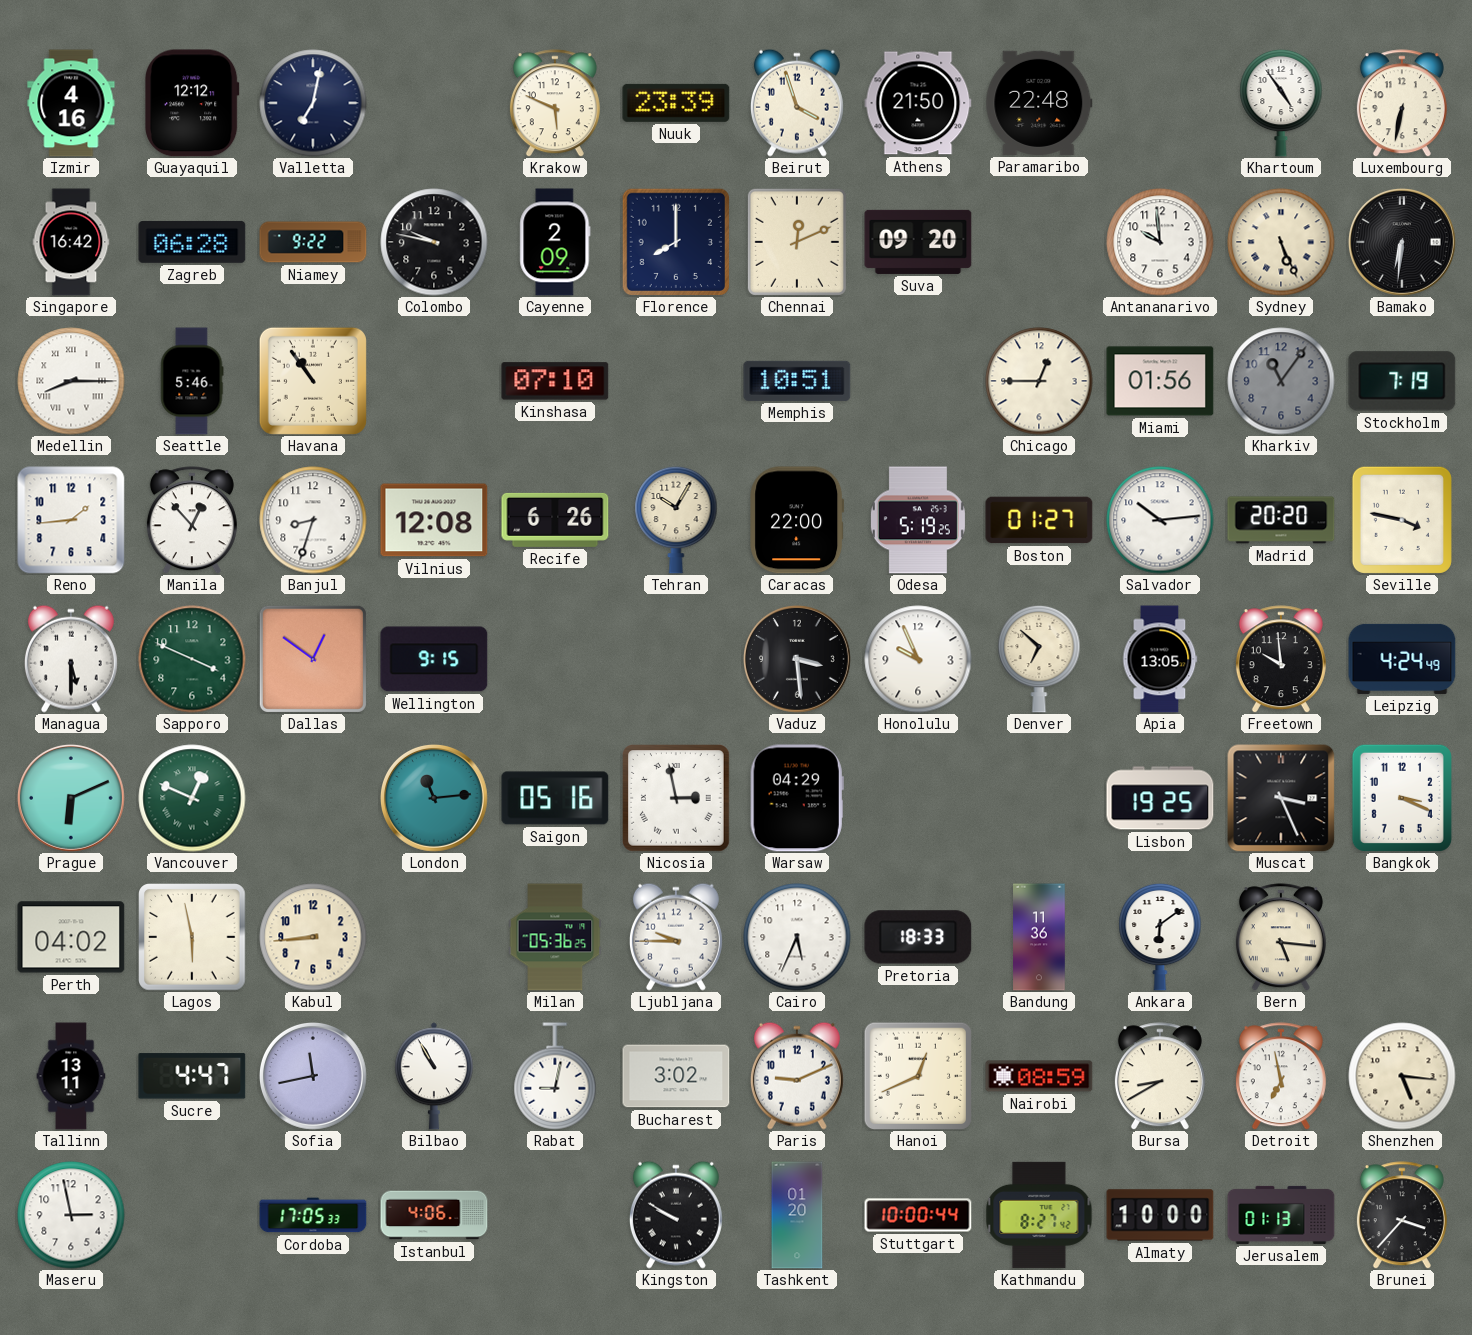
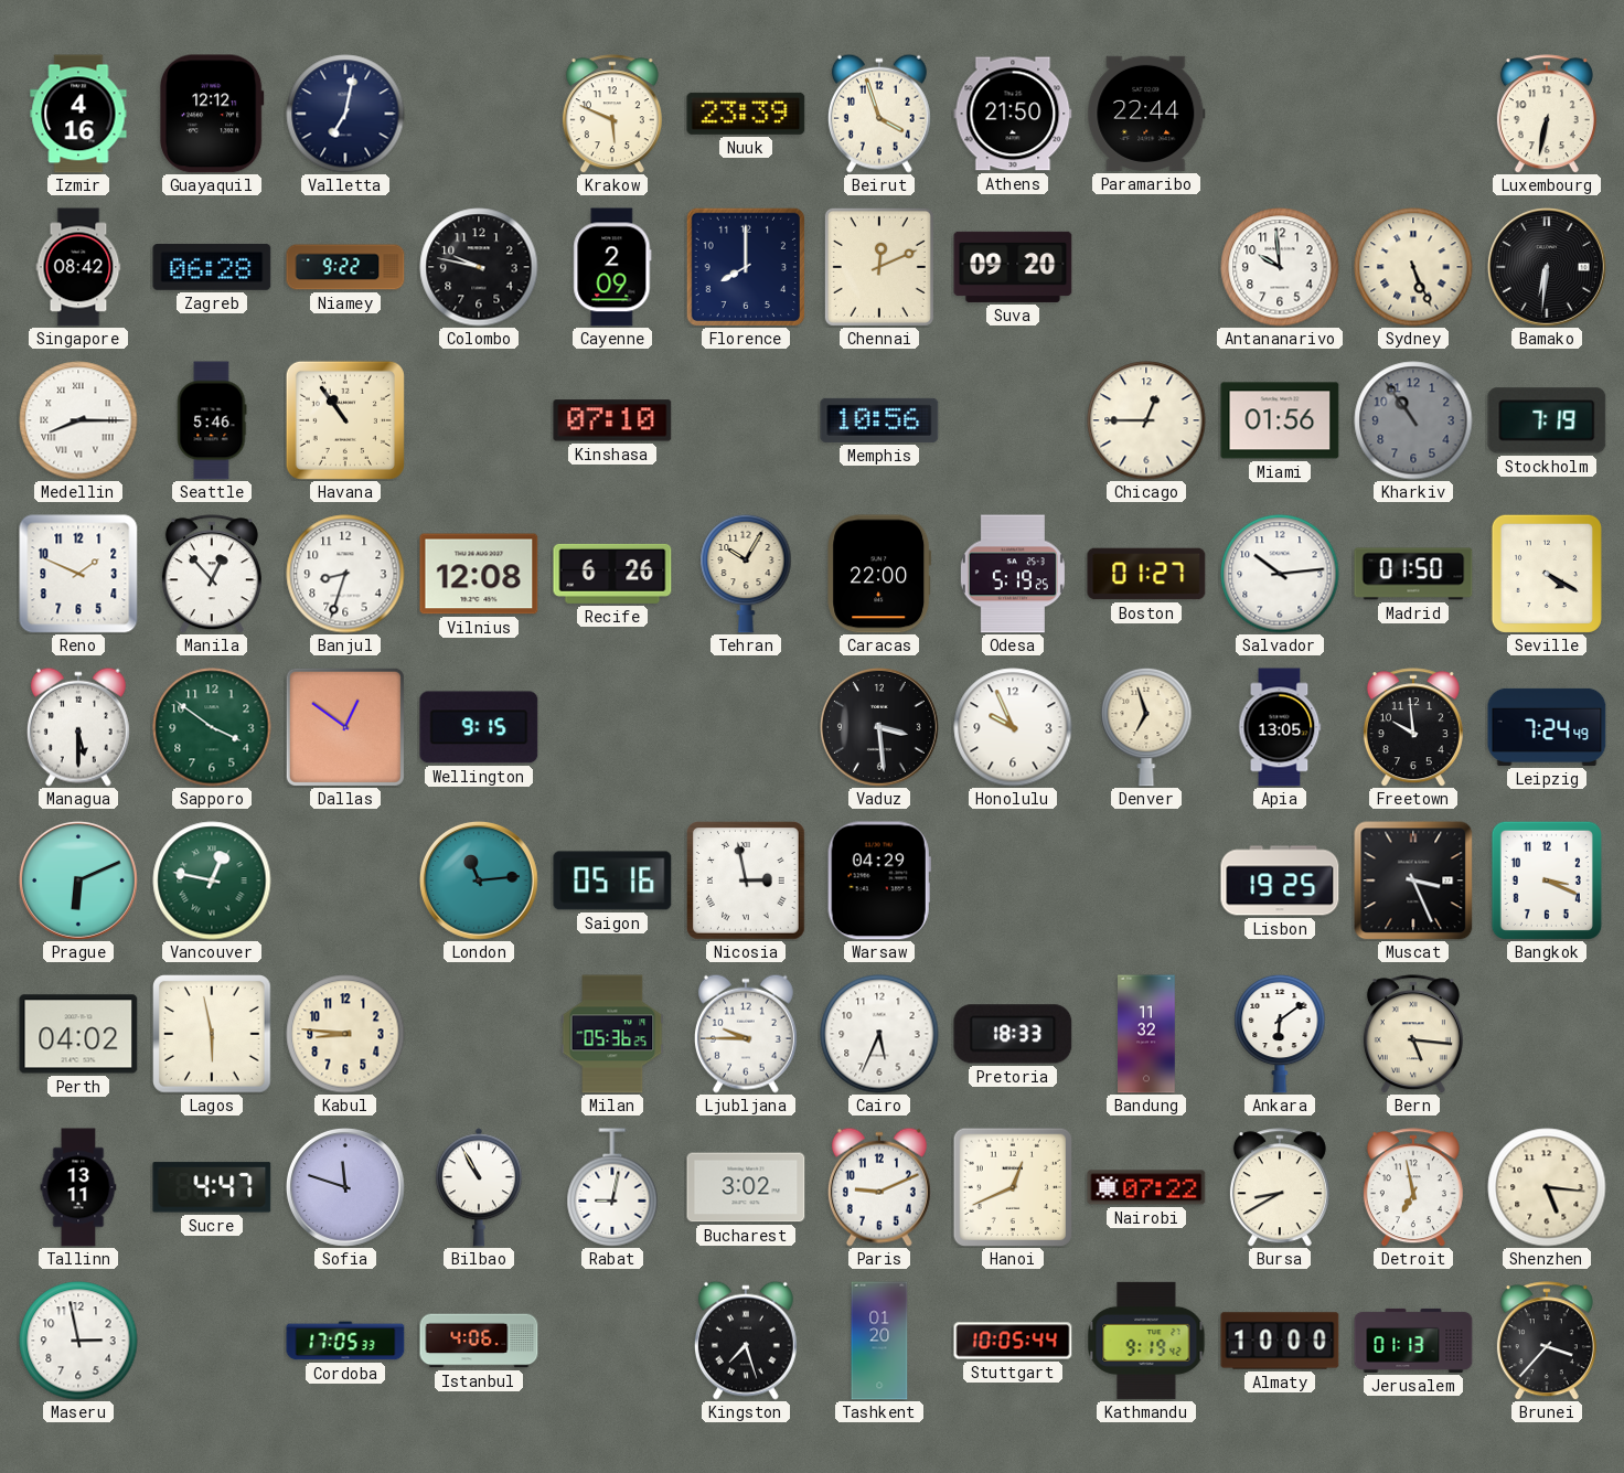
Paramaribo: 22:48 -> 22:44 (1146, 114)
Khartoum: 4:54 -> none (1281, 103)
Singapore: 16:42 -> 08:42 (78, 267)
Memphis: 10:51 -> 10:56 (879, 420)
Kharkiv: 11:06 -> 10:54 (1413, 420)
Reno: 1:44 -> 1:49 (78, 574)
Madrid: 20:20 -> 01:50 (1413, 574)
Seville: 3:47 -> 4:20 (1547, 574)
Sapporo: 3:49 -> 3:51 (212, 727)
Denver: 6:52 -> 6:57 (1146, 727)
Leipzig: 4:24 -> 7:24 (1547, 727)
Vancouver: 12:49 -> 12:47 (212, 880)
Kabul: 8:44 -> 8:46 (345, 1034)
Bandung: 11:36 -> 11:32 (1146, 1034)
Sofia: 11:43 -> 11:48 (345, 1187)
Nairobi: 08:59 -> 07:22 (1146, 1187)
Kingston: 9:50 -> 7:27 (746, 1341)
Stuttgart: 10:00 -> 10:05 (1013, 1341)
Kathmandu: 8:27 -> 9:19 (1146, 1341)
